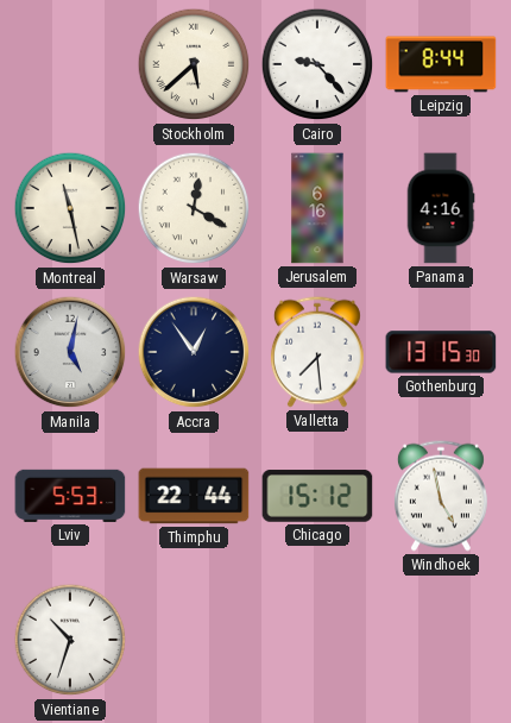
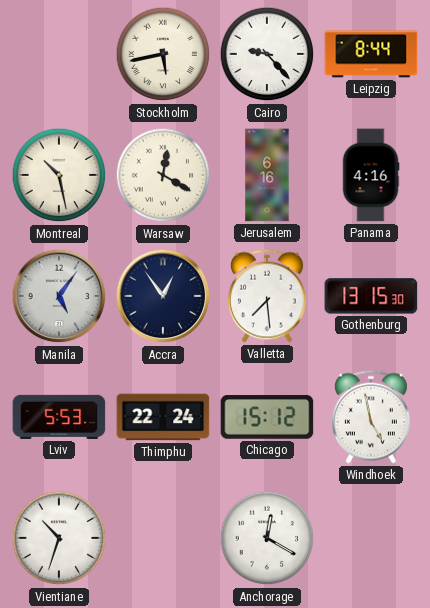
Stockholm: 5:38 -> 5:43 (163, 54)
Montreal: 11:28 -> 10:28 (59, 175)
Manila: 5:02 -> 5:06 (59, 296)
Thimphu: 22:44 -> 22:24 (163, 417)
Anchorage: none -> 12:20 (267, 538)
